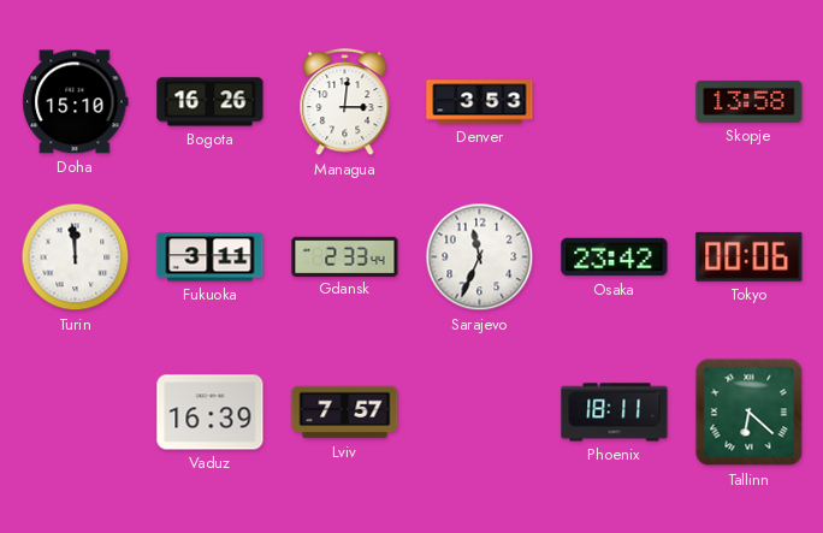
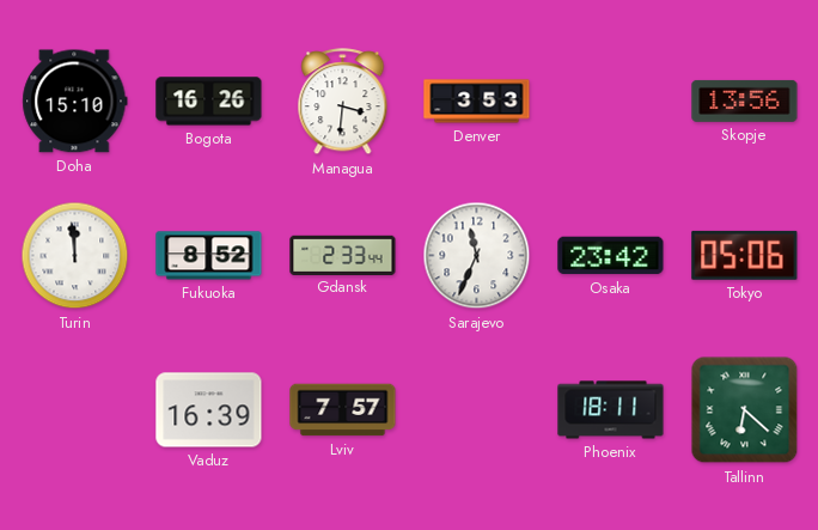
Managua: 3:01 -> 3:31 (343, 102)
Skopje: 13:58 -> 13:56 (745, 100)
Fukuoka: 3:11 -> 8:52 (209, 256)
Tokyo: 00:06 -> 05:06 (745, 255)
